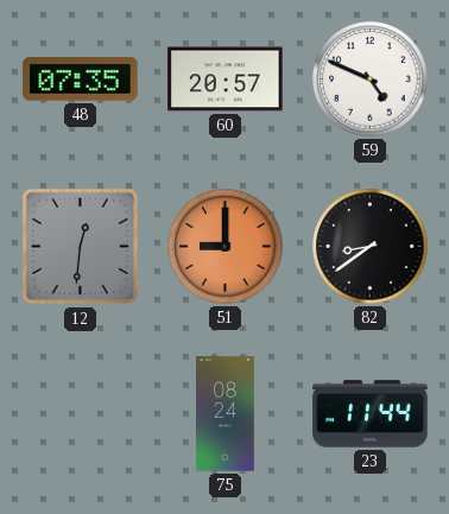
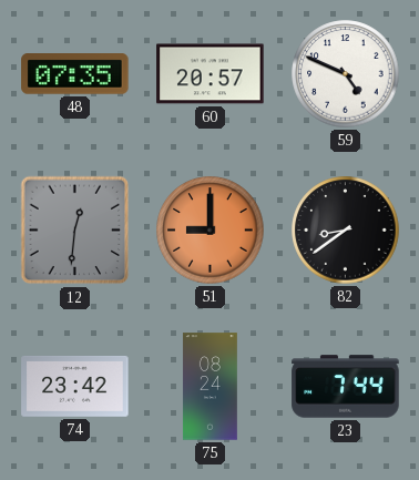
74: none -> 23:42 (75, 386)
23: 11:44 -> 7:44 (346, 387)
